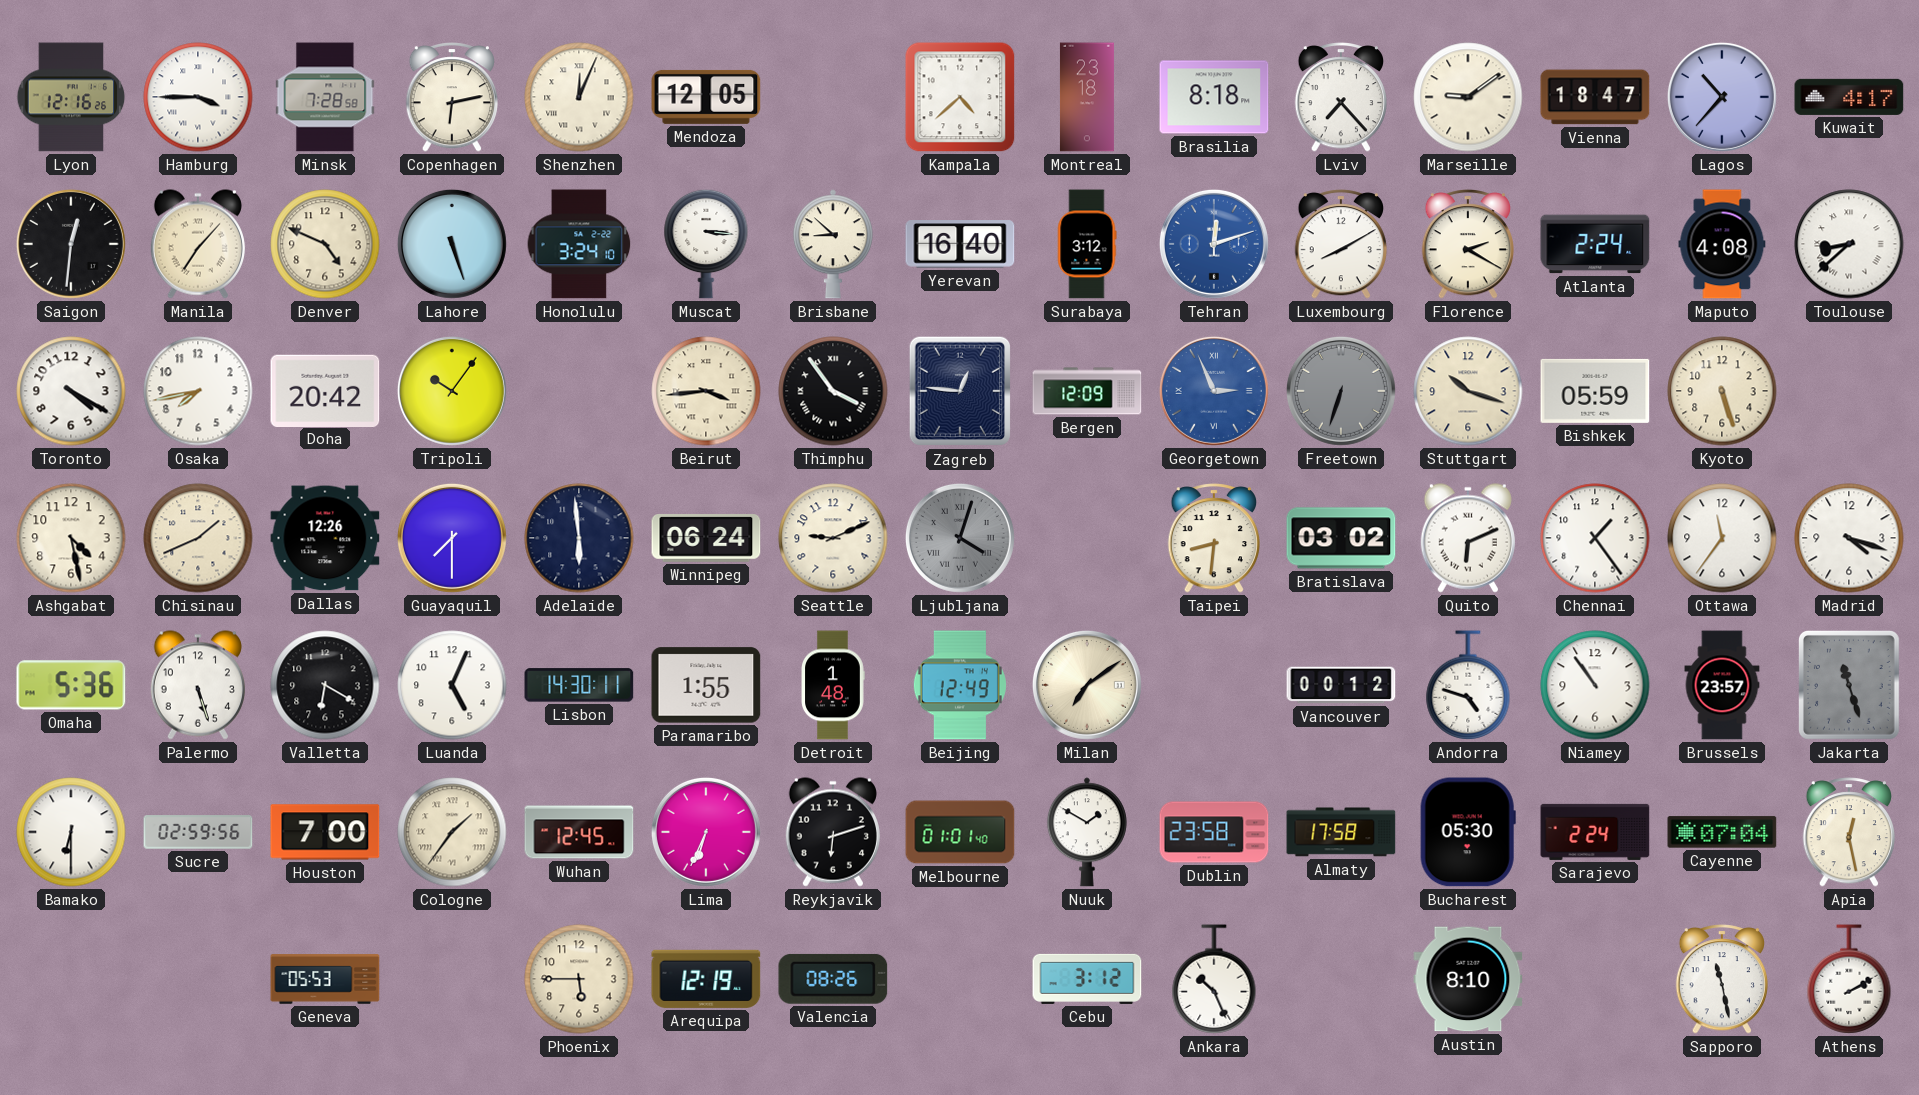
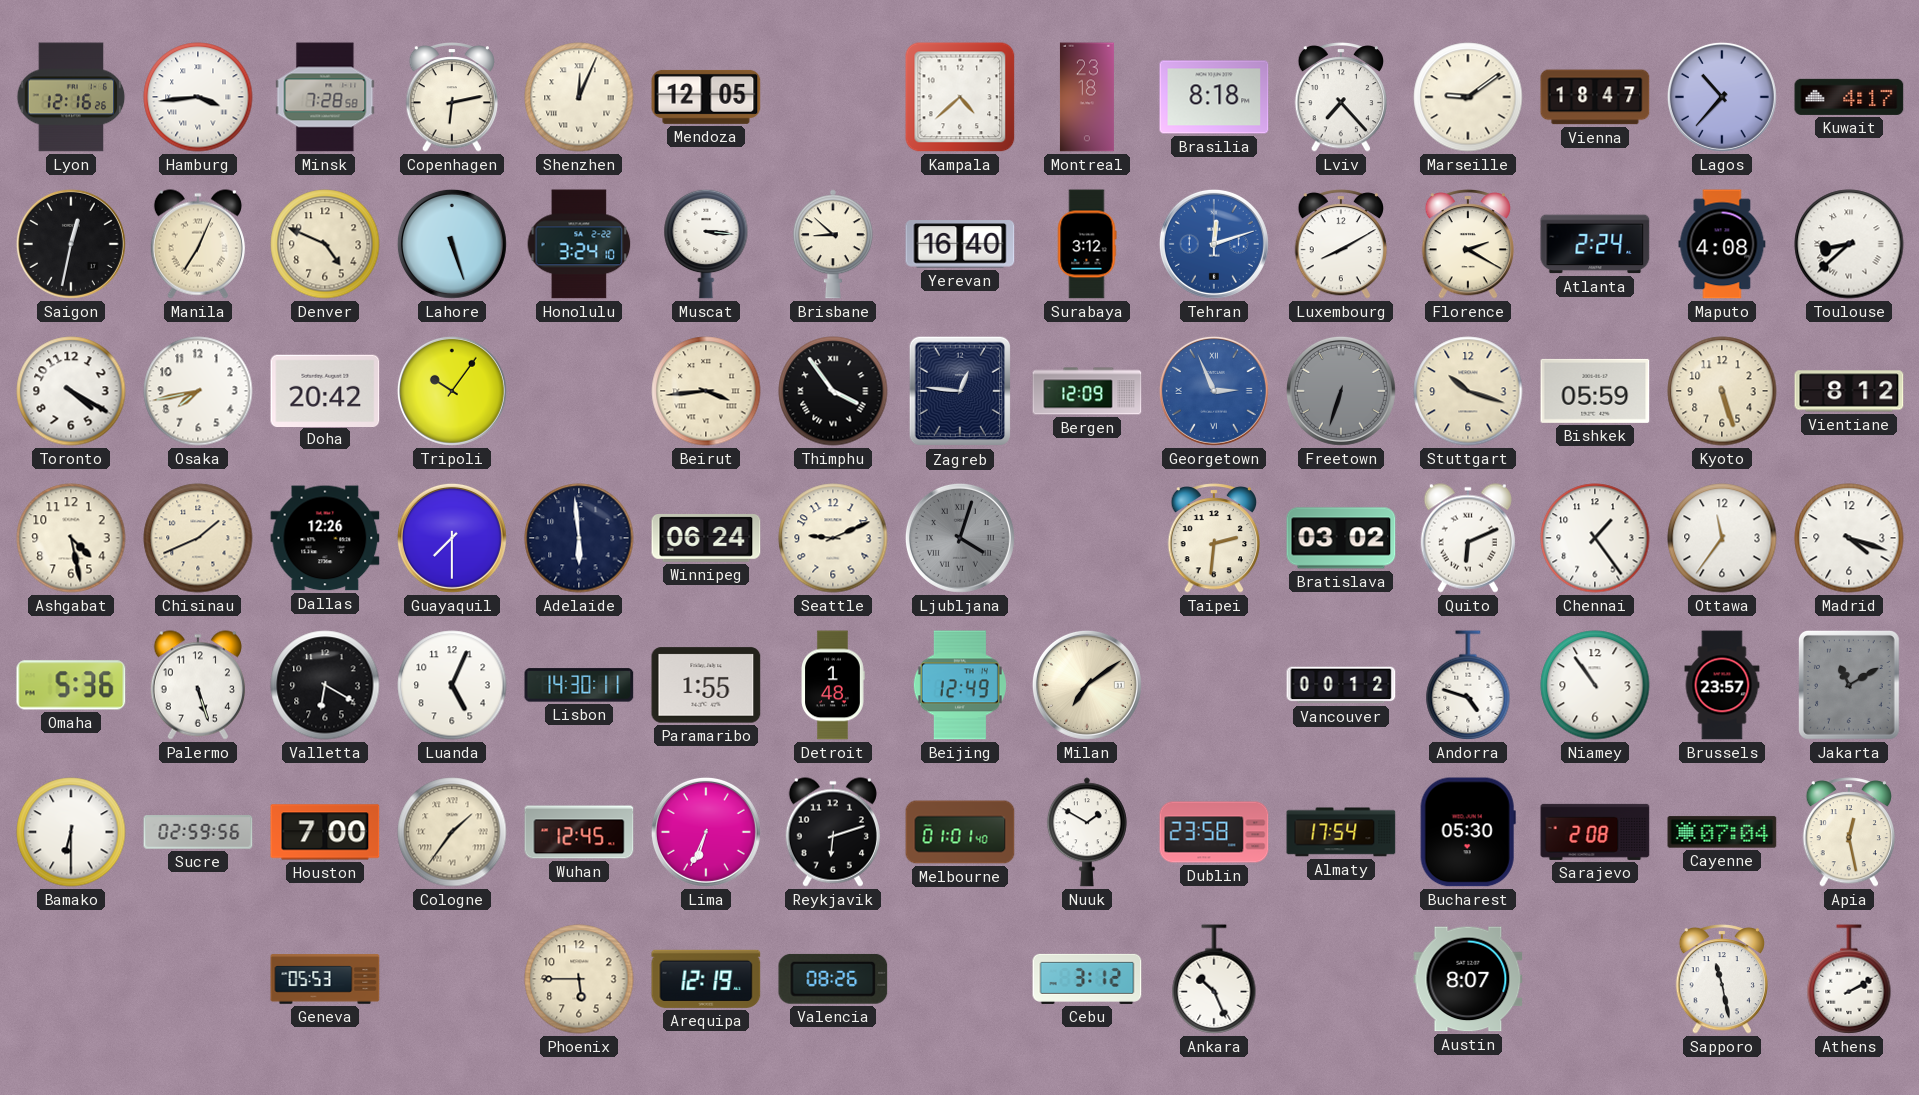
Hamburg: 3:45 -> 3:44 (198, 97)
Saigon: 12:31 -> 12:32 (71, 244)
Manila: 7:07 -> 7:04 (198, 244)
Vientiane: none -> 8:12 (1849, 391)
Taipei: 8:31 -> 2:31 (1213, 539)
Jakarta: 11:27 -> 11:10 (1849, 685)
Almaty: 17:58 -> 17:54 (1341, 832)
Sarajevo: 2:24 -> 2:08 (1595, 832)
Austin: 8:10 -> 8:07 (1468, 979)
